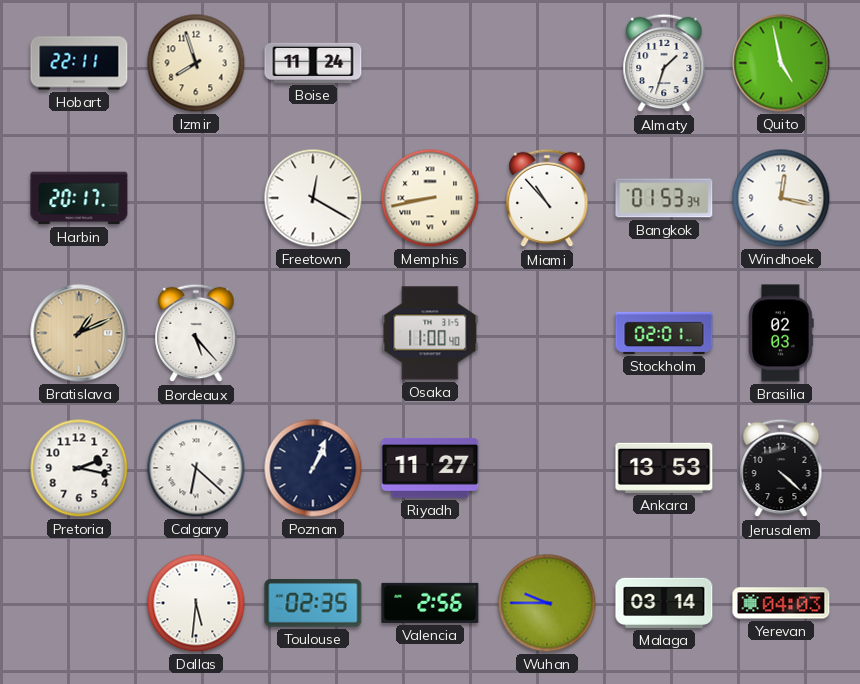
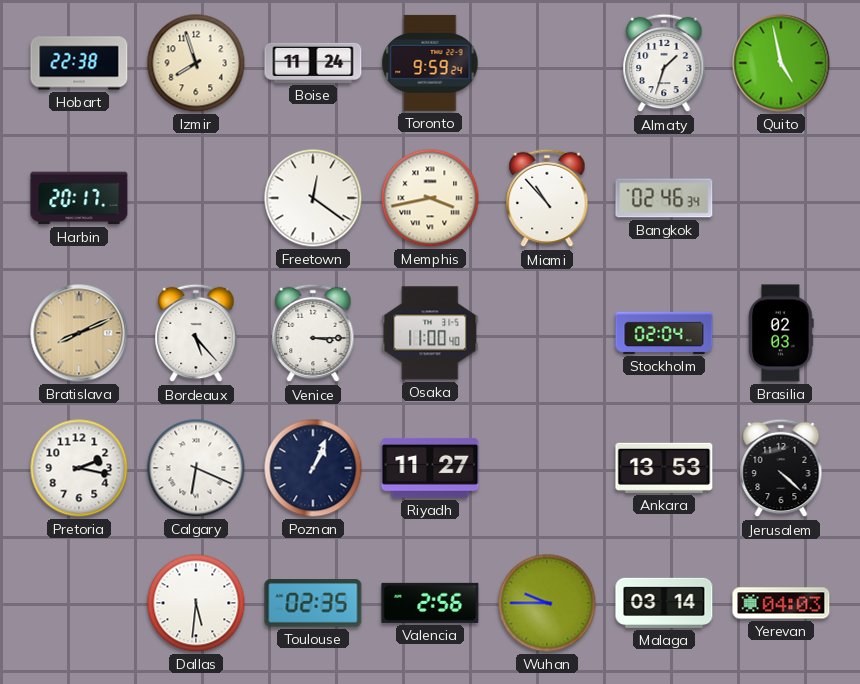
Hobart: 22:11 -> 22:38 (79, 63)
Toronto: none -> 9:59 (430, 63)
Freetown: 12:20 -> 12:21 (313, 198)
Memphis: 8:43 -> 3:43 (430, 198)
Bangkok: 01:53 -> 02:46 (664, 198)
Windhoek: 12:17 -> none (781, 198)
Bratislava: 1:11 -> 8:11 (79, 333)
Venice: none -> 3:15 (313, 333)
Stockholm: 02:01 -> 02:04 (664, 333)
Calgary: 6:22 -> 6:19 (196, 468)
